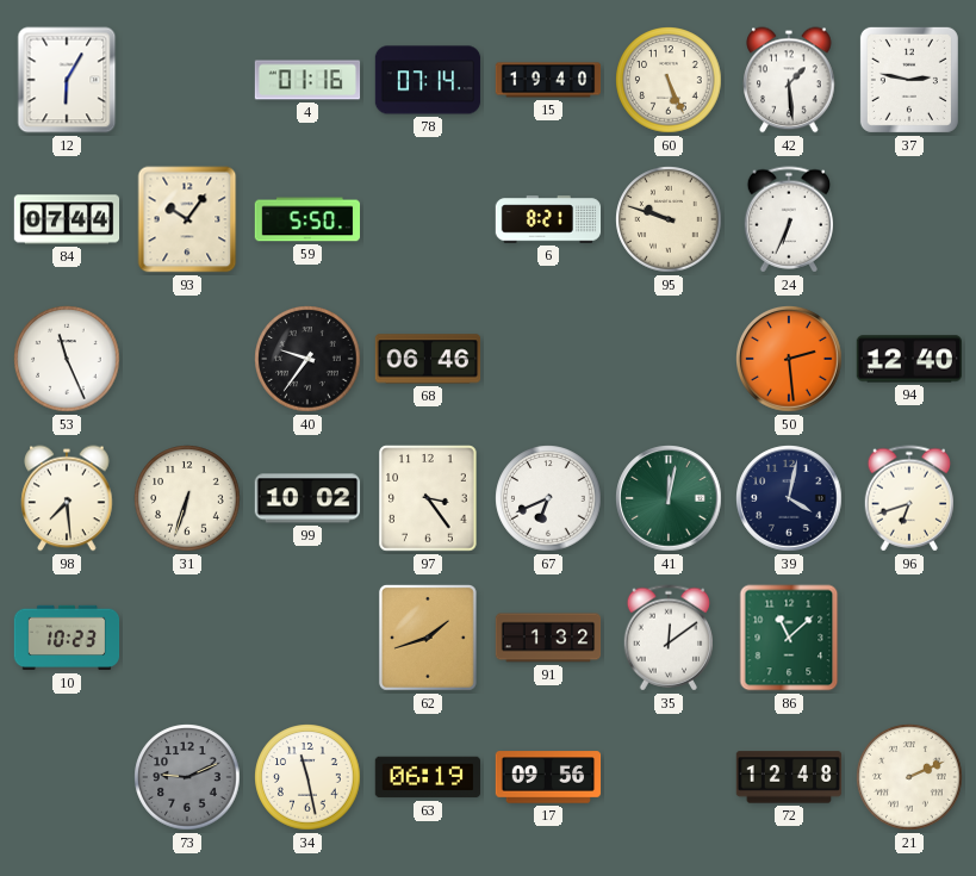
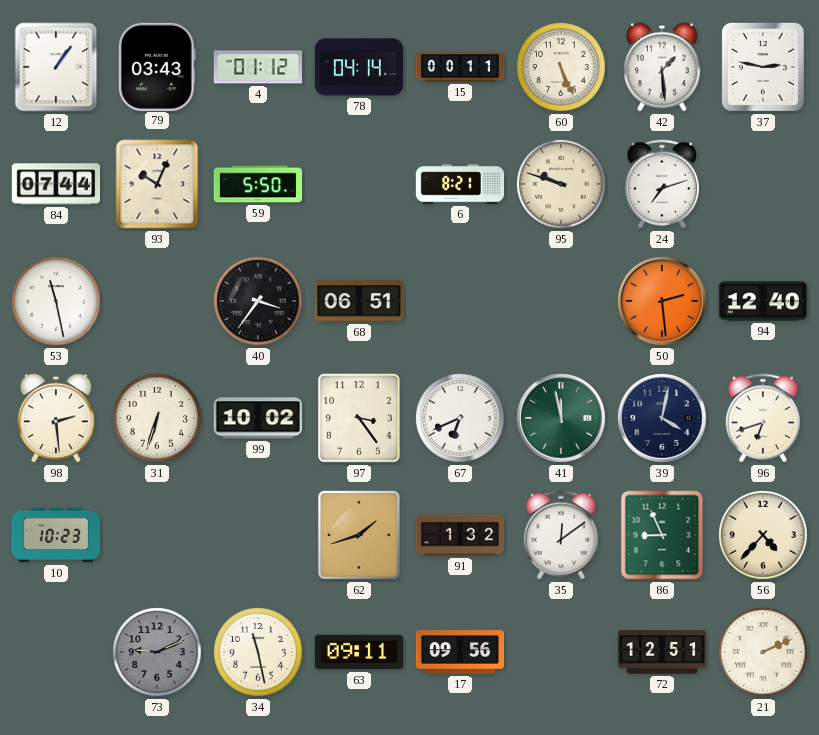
12: 6:05 -> 1:06 (56, 67)
79: none -> 03:43 (157, 66)
4: 01:16 -> 01:12 (258, 67)
78: 07:14 -> 04:14 (359, 67)
15: 19:40 -> 00:11 (460, 67)
93: 10:06 -> 10:04 (157, 184)
24: 6:34 -> 7:12 (661, 184)
53: 11:26 -> 11:28 (56, 301)
40: 9:36 -> 3:36 (258, 301)
68: 06:46 -> 06:51 (359, 301)
98: 7:29 -> 2:29 (56, 418)
41: 12:02 -> 11:58 (561, 418)
86: 11:08 -> 8:56 (662, 535)
56: none -> 4:37 (763, 535)
63: 06:19 -> 09:11 (358, 652)
72: 12:48 -> 12:51 (662, 652)
